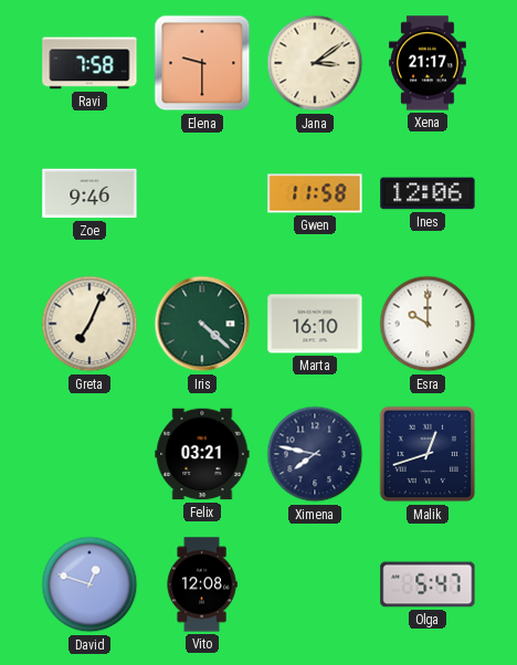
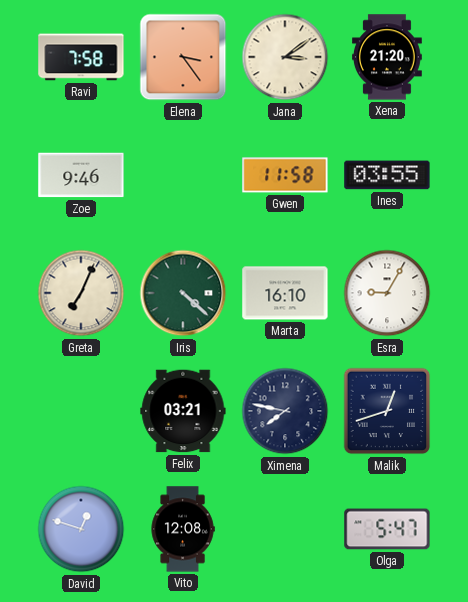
Elena: 9:30 -> 3:24 (183, 57)
Xena: 21:17 -> 21:20 (388, 57)
Ines: 12:06 -> 03:55 (387, 175)
Esra: 10:00 -> 9:05 (387, 293)
